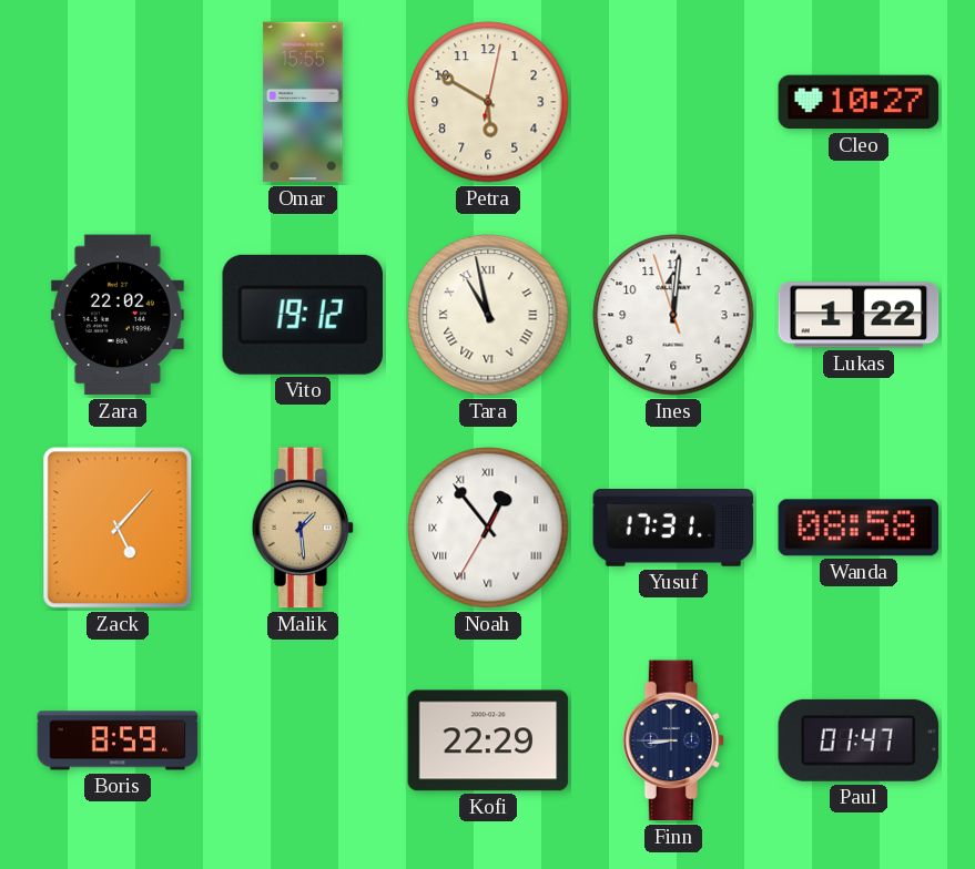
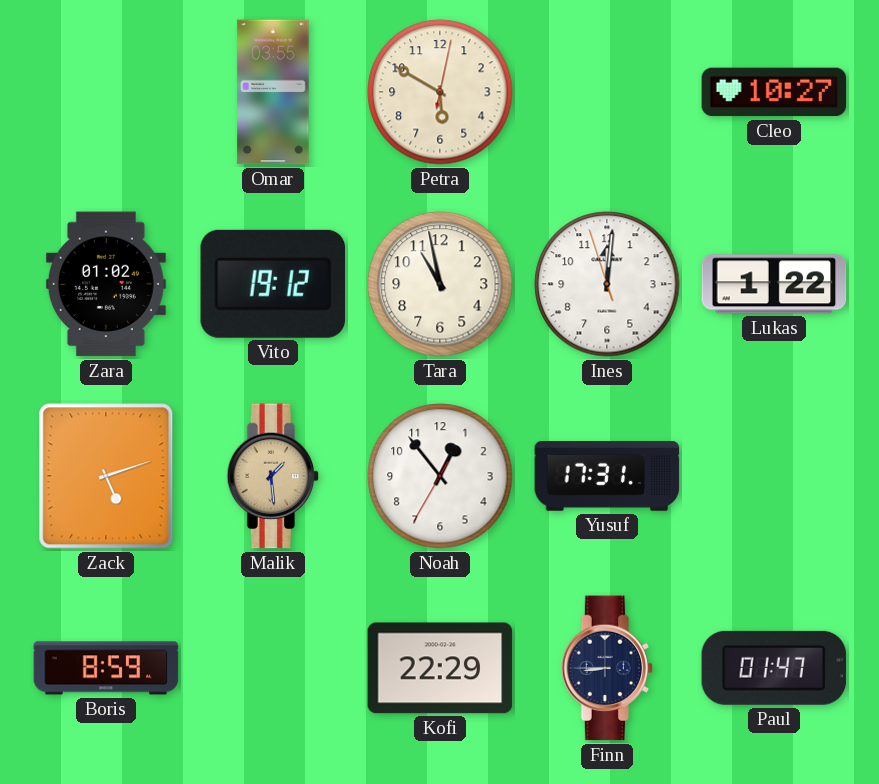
Omar: 15:55 -> 03:55 (273, 92)
Zara: 22:02 -> 01:02 (106, 284)
Tara numerals: Roman -> Arabic (440, 284)
Zack: 5:07 -> 5:12 (106, 476)
Noah numerals: Roman -> Arabic (440, 476)
Wanda: 08:58 -> none (859, 528)
